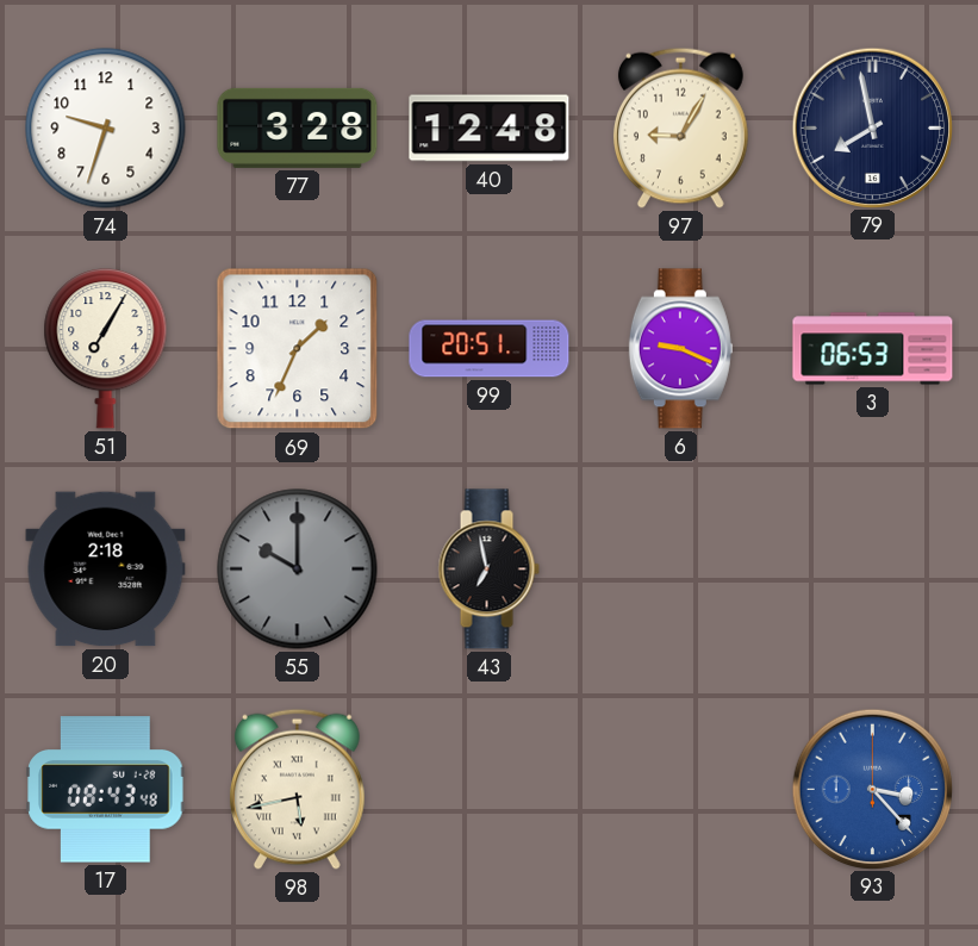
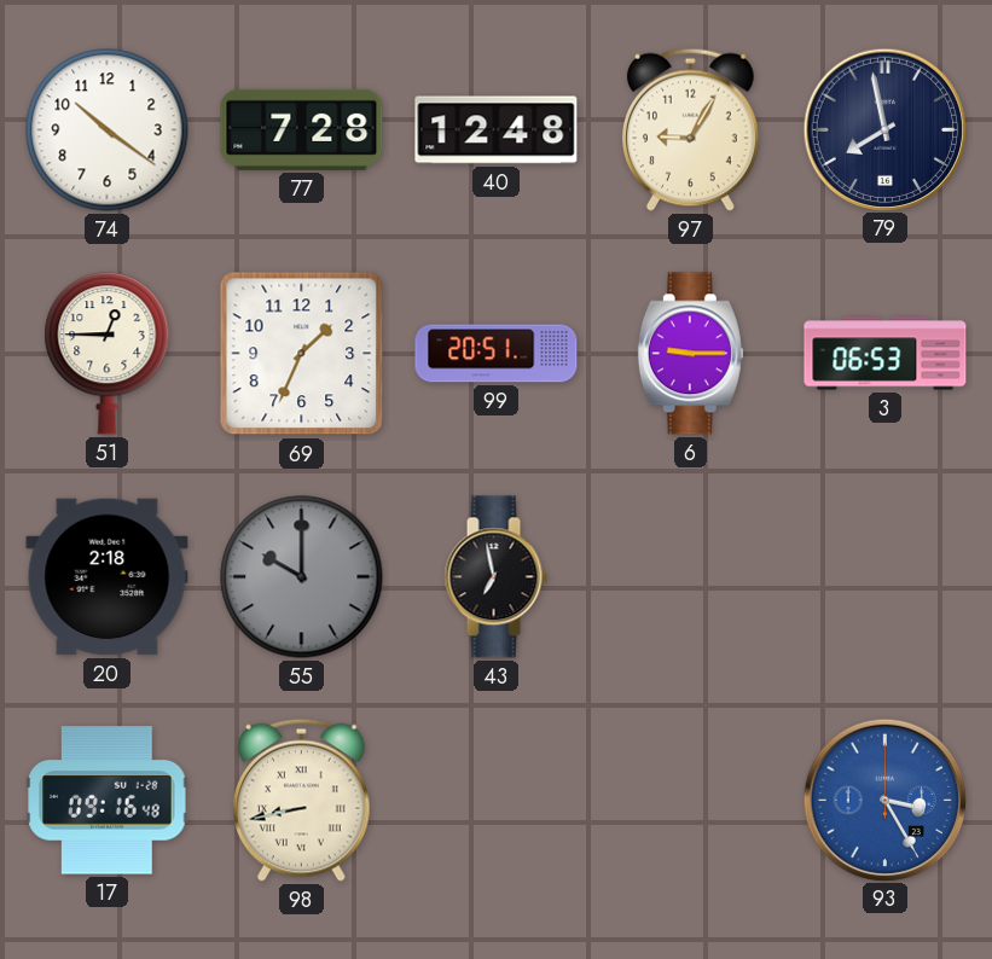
74: 9:33 -> 10:21 (108, 130)
77: 3:28 -> 7:28 (302, 129)
51: 7:05 -> 12:45 (108, 354)
6: 9:19 -> 9:15 (690, 354)
17: 08:43 -> 09:16 (108, 801)
98: 5:43 -> 8:43 (301, 800)
93: 3:23 -> 3:25 (884, 800)
